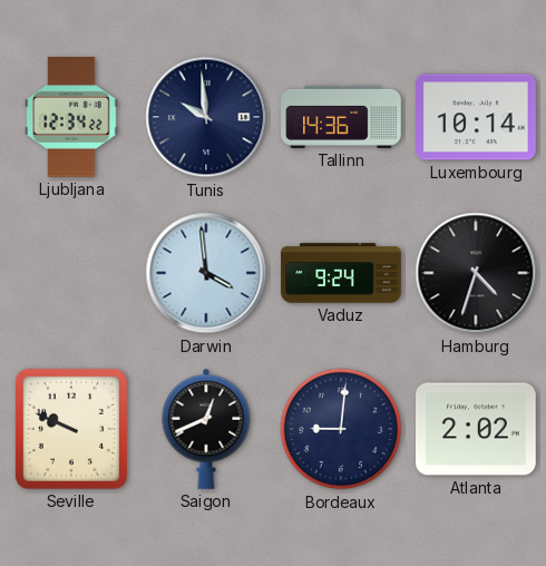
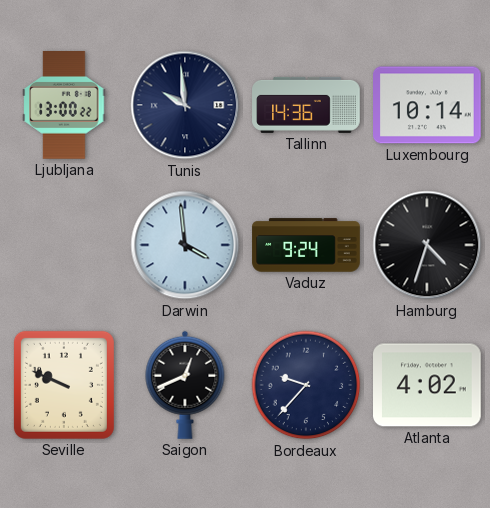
Ljubljana: 12:34 -> 13:00 (64, 106)
Bordeaux: 9:01 -> 9:37 (306, 385)
Atlanta: 2:02 -> 4:02 (428, 385)
